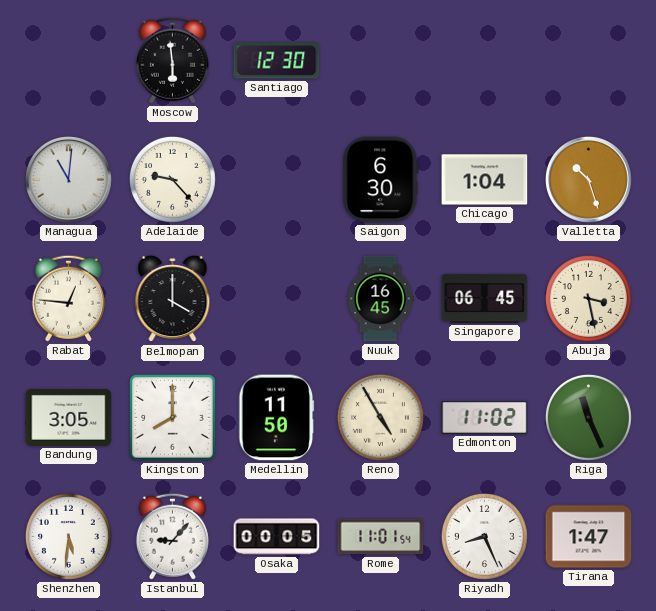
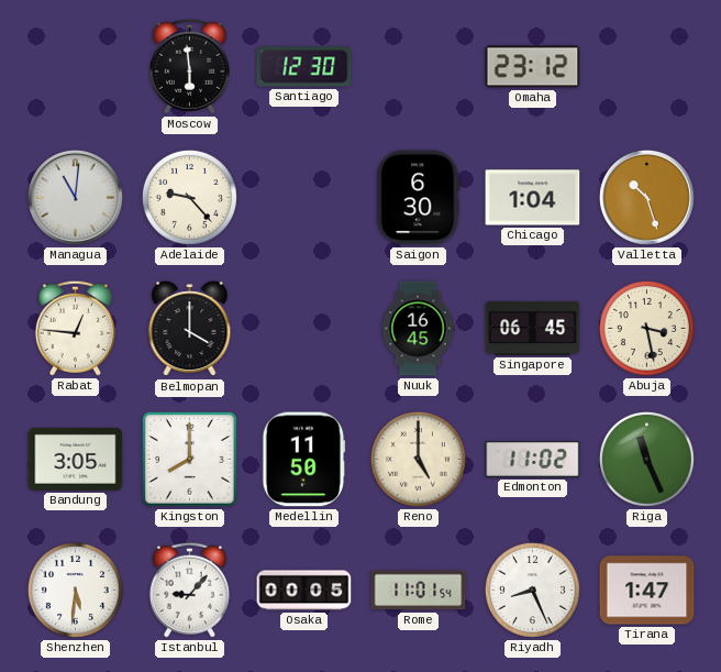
Omaha: none -> 23:12 (533, 67)
Reno: 4:55 -> 5:00 (418, 459)
